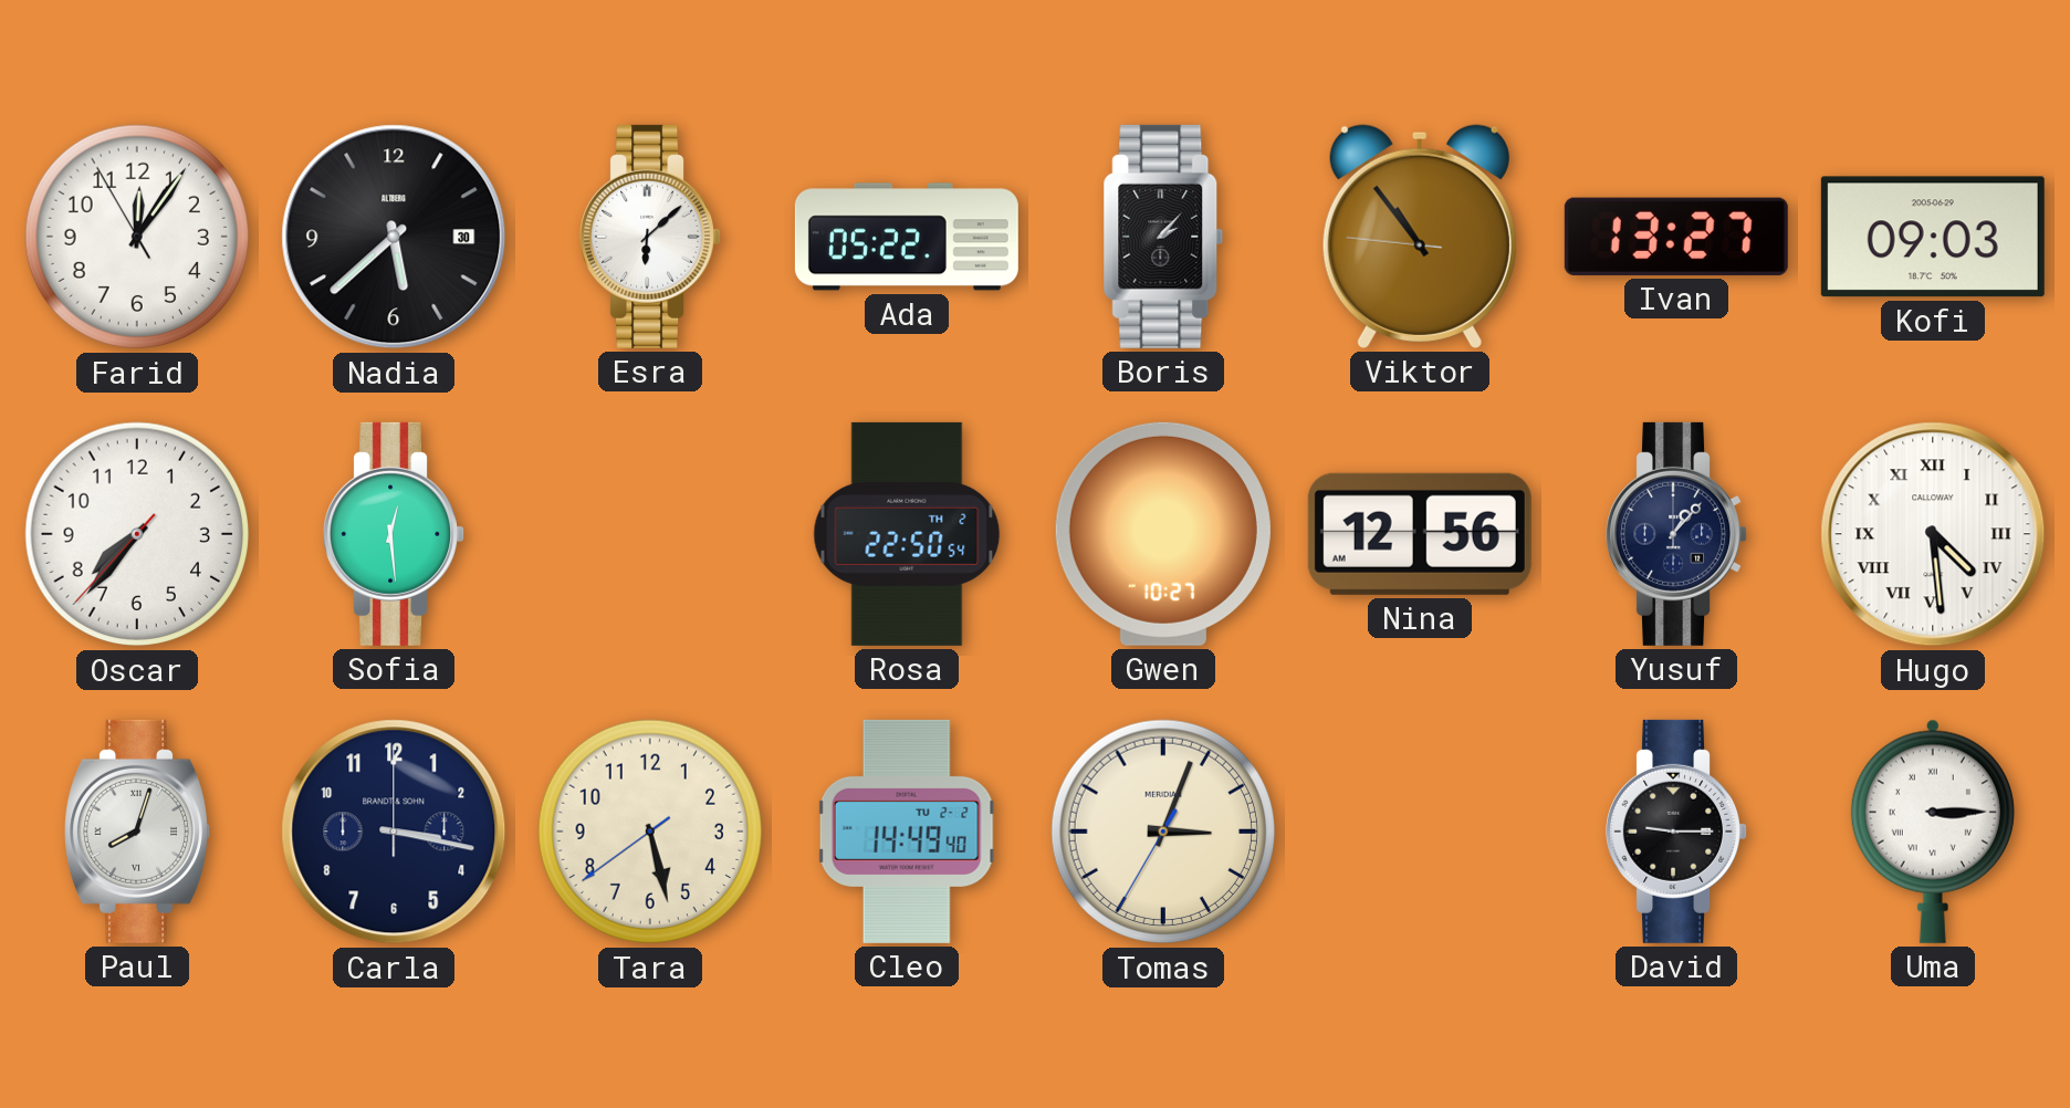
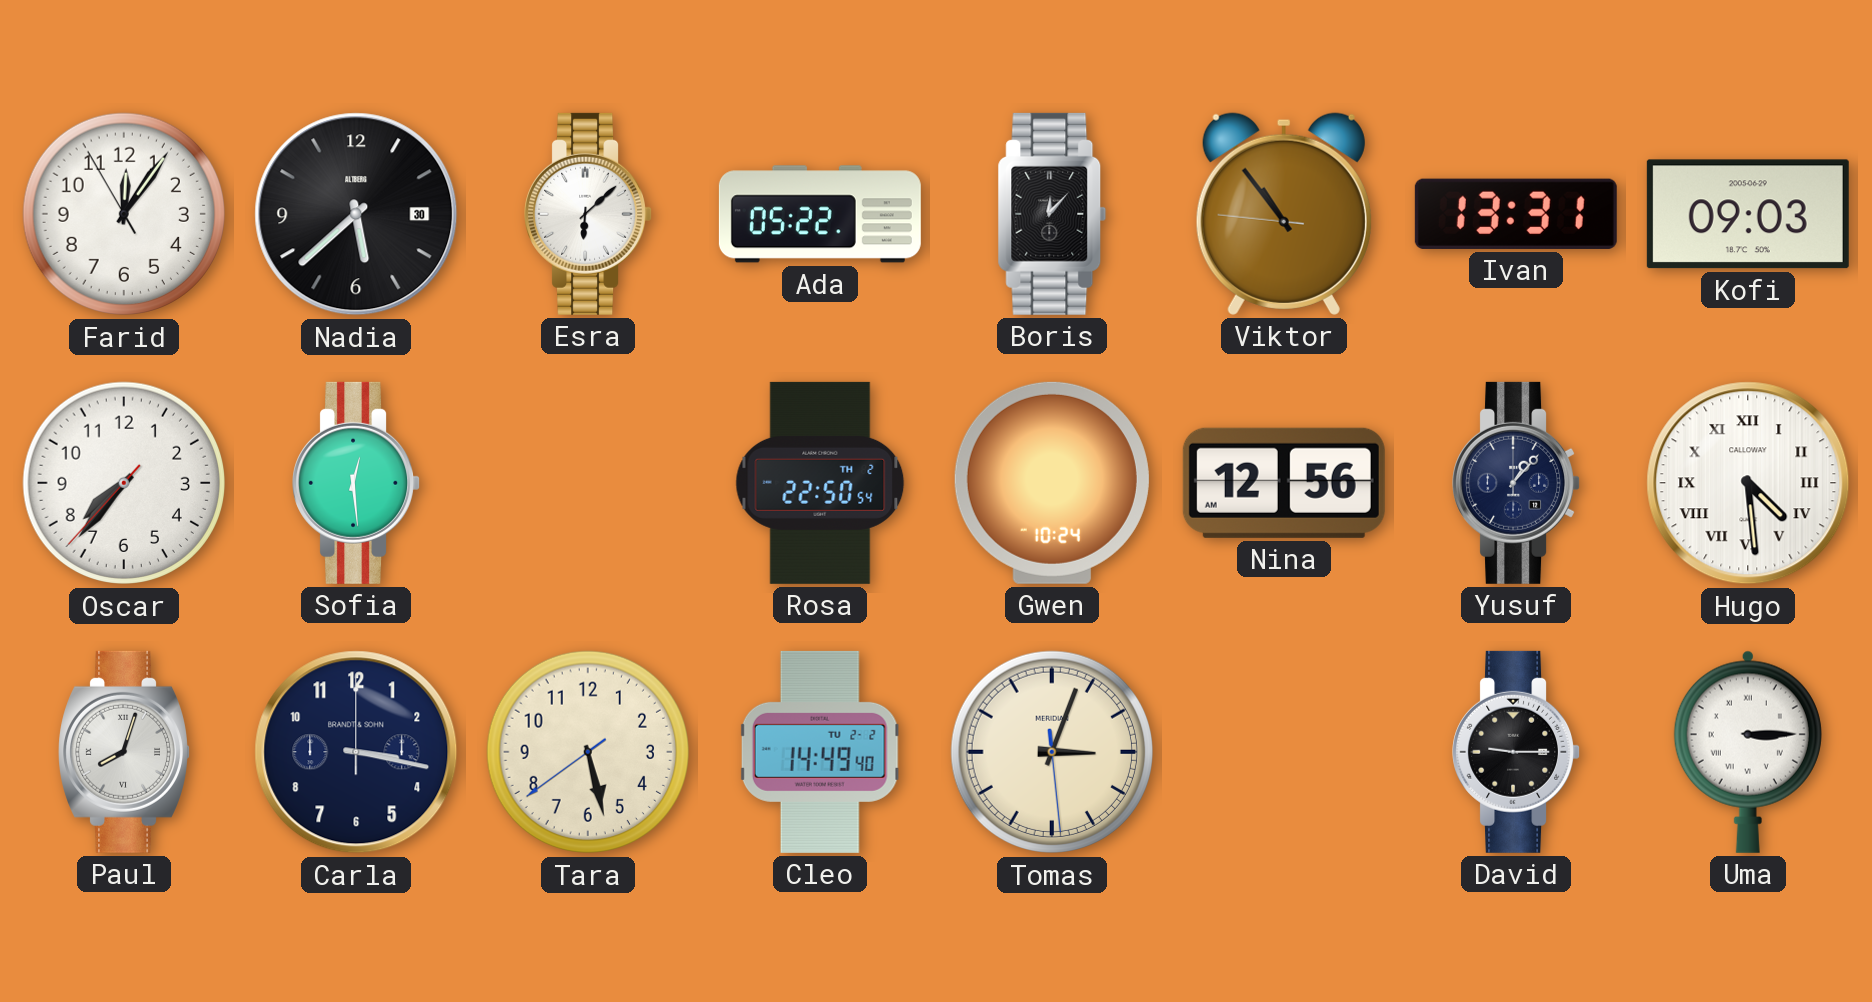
Boris: 2:07 -> 12:07 (1052, 214)
Ivan: 13:27 -> 13:31 (1516, 214)
Gwen: 10:27 -> 10:24 (1052, 483)
Tomas: 3:03:35 -> 3:03:29 (1052, 752)
